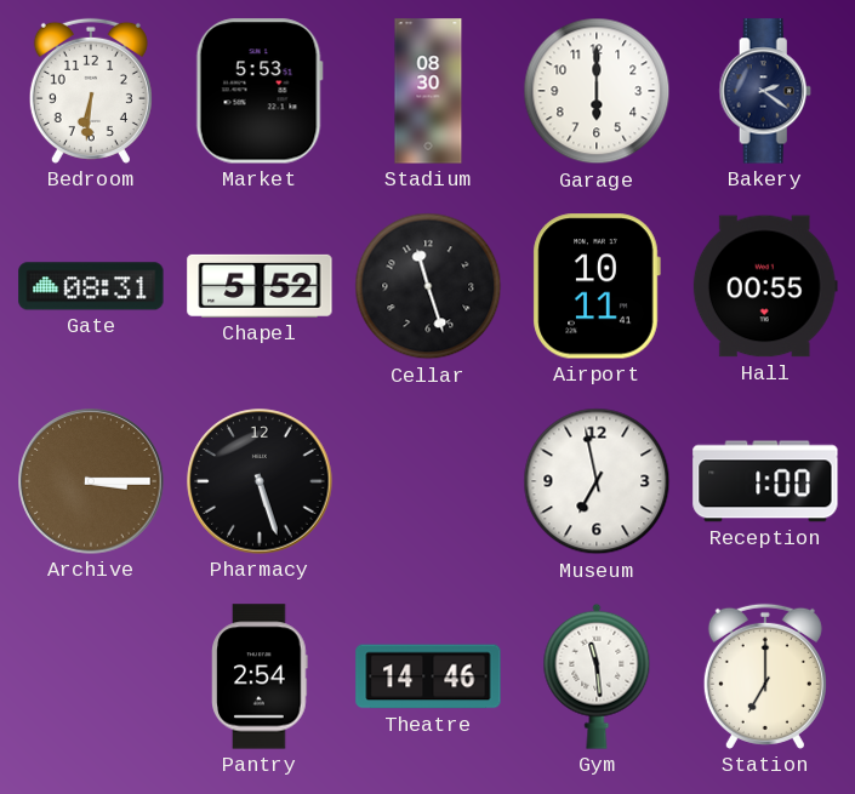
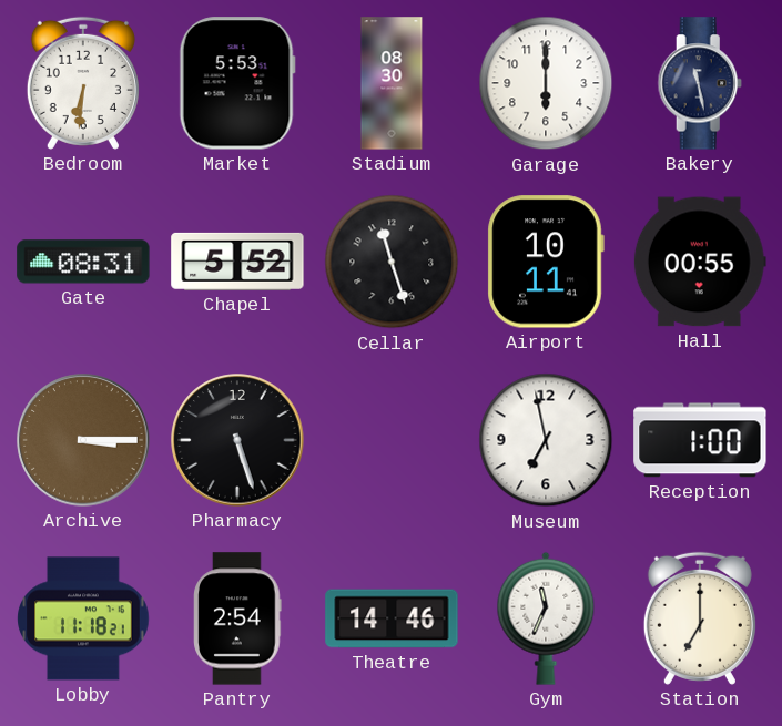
Bakery: 2:21 -> 11:28 (700, 83)
Lobby: none -> 11:18 (83, 618)
Gym: 11:29 -> 11:34 (546, 618)
